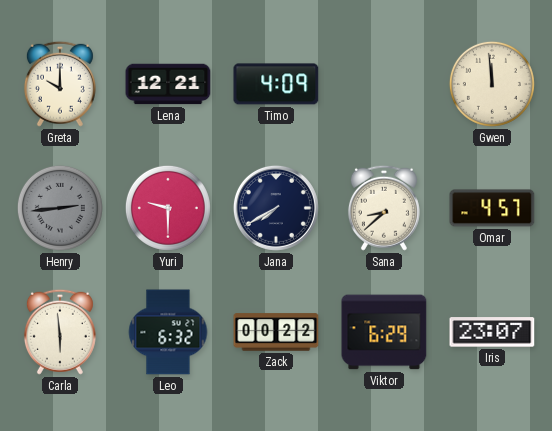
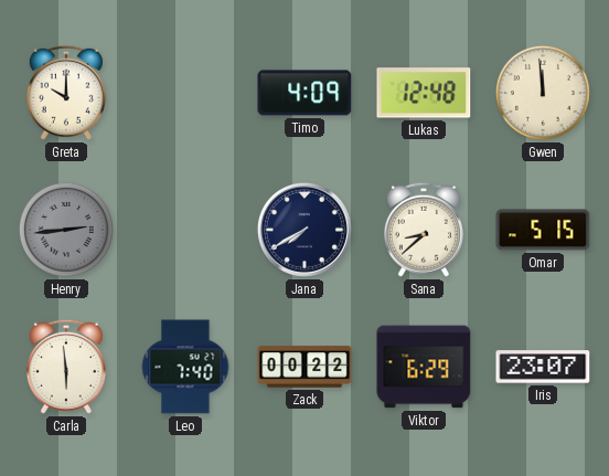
Lena: 12:21 -> none (168, 84)
Lukas: none -> 12:48 (424, 93)
Yuri: 9:30 -> none (168, 208)
Omar: 4:57 -> 5:15 (543, 230)
Leo: 6:32 -> 7:40 (185, 367)
